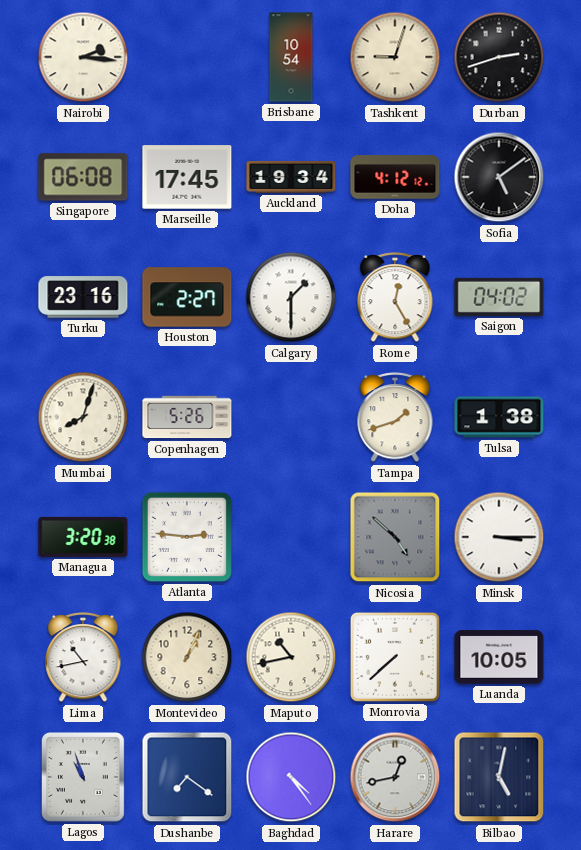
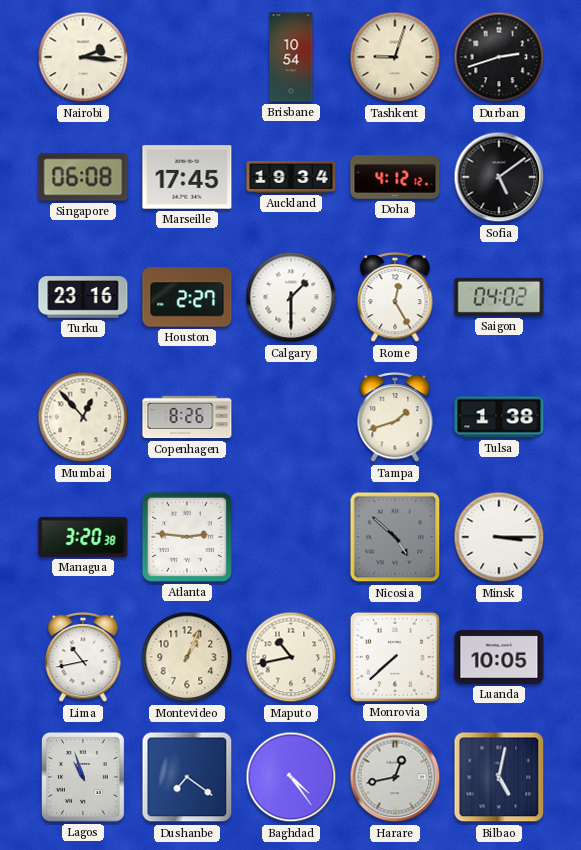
Mumbai: 8:03 -> 12:53 (83, 417)
Copenhagen: 5:26 -> 8:26 (187, 417)
